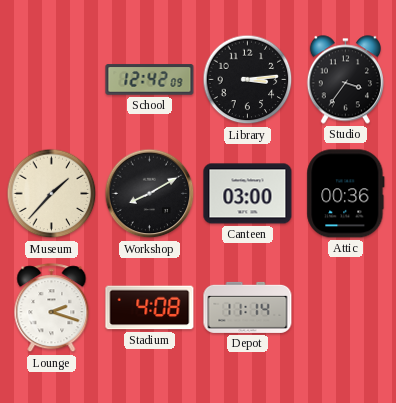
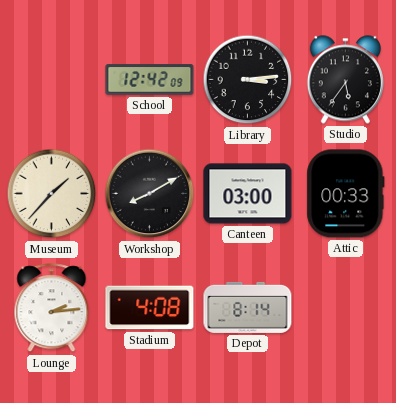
Studio: 3:36 -> 5:36 (345, 80)
Attic: 00:36 -> 00:33 (346, 194)
Lounge: 2:18 -> 2:14 (52, 308)
Depot: 11:14 -> 8:14 (248, 307)
